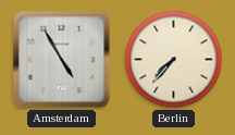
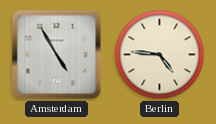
Berlin: 7:37 -> 4:46 (160, 55)
